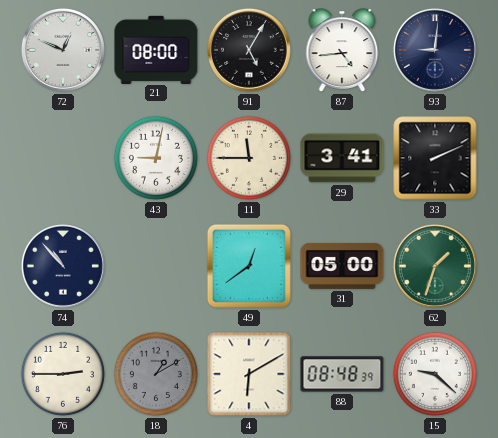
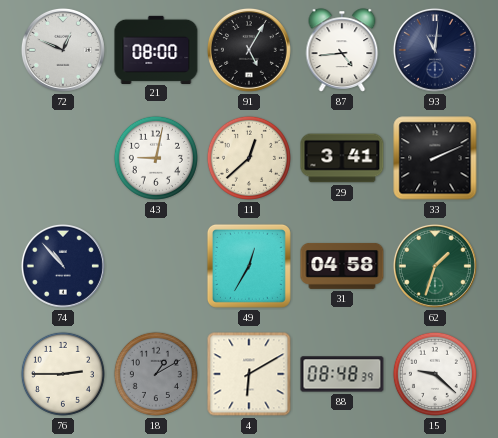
93: 9:01 -> 11:01 (435, 50)
11: 11:45 -> 12:38 (249, 158)
49: 12:39 -> 12:35 (249, 266)
31: 05:00 -> 04:58 (342, 266)
